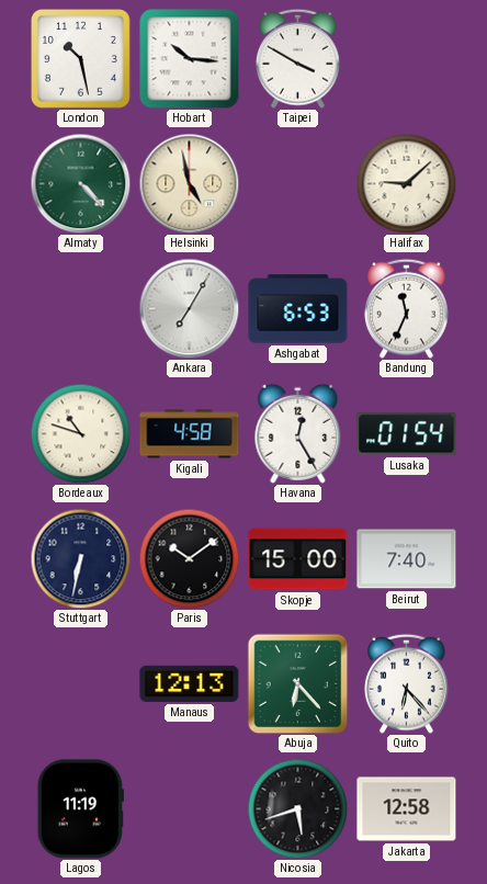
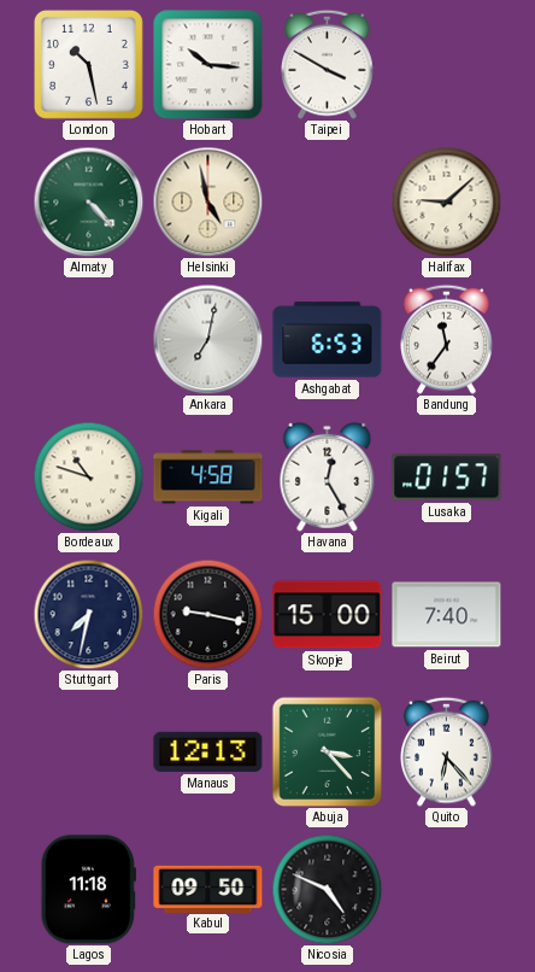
Ankara: 7:05 -> 7:02 (207, 339)
Bandung: 11:34 -> 11:36 (447, 339)
Lusaka: 01:54 -> 01:57 (447, 478)
Stuttgart: 6:32 -> 7:32 (88, 614)
Paris: 10:09 -> 9:17 (207, 614)
Abuja: 6:23 -> 3:23 (327, 751)
Lagos: 11:19 -> 11:18 (88, 890)
Kabul: none -> 09:50 (208, 889)
Nicosia: 5:42 -> 4:49 (327, 889)
Jakarta: 12:58 -> none (407, 809)
